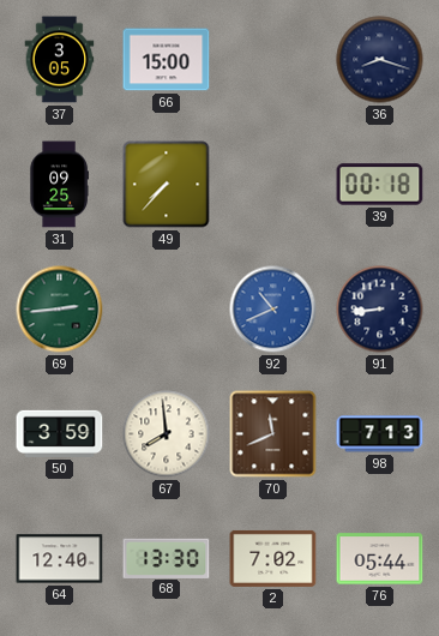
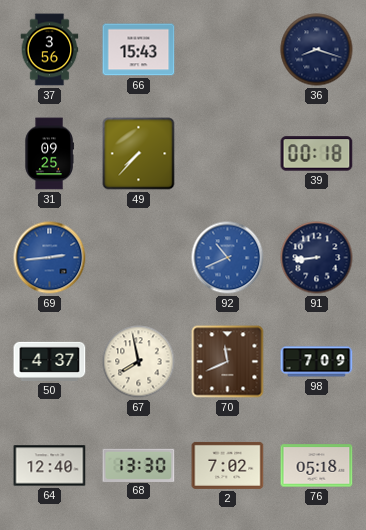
37: 3:05 -> 3:56 (50, 50)
66: 15:00 -> 15:43 (139, 50)
69 dial: green -> blue (50, 258)
50: 3:59 -> 4:37 (50, 361)
67: 7:59 -> 7:58 (139, 362)
98: 7:13 -> 7:09 (317, 362)
76: 05:44 -> 05:18 (317, 466)
